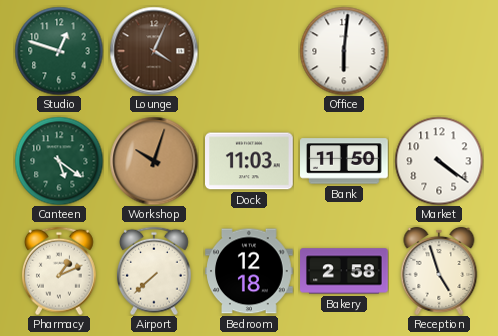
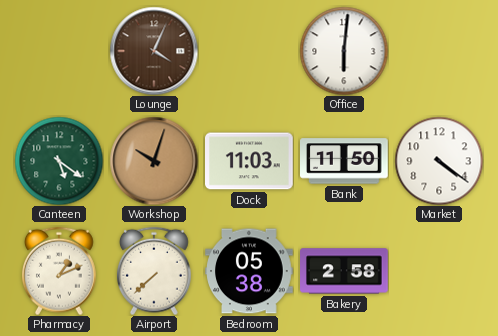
Studio: 12:48 -> none (59, 51)
Bedroom: 12:18 -> 05:38 (249, 271)
Reception: 4:57 -> none (439, 271)
